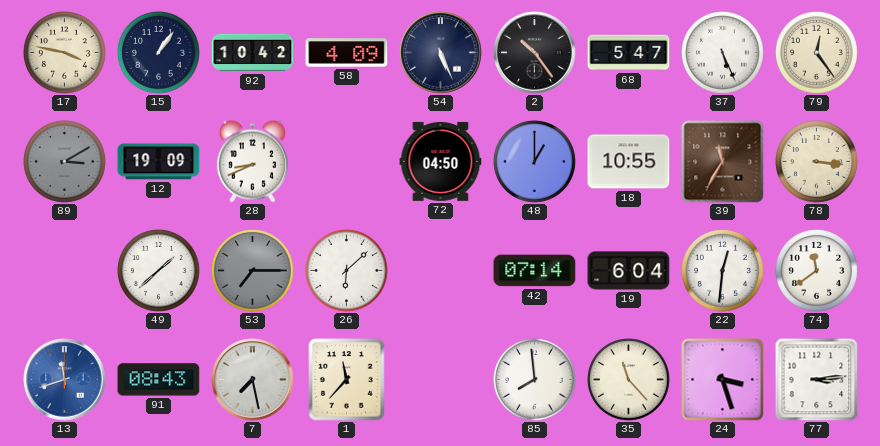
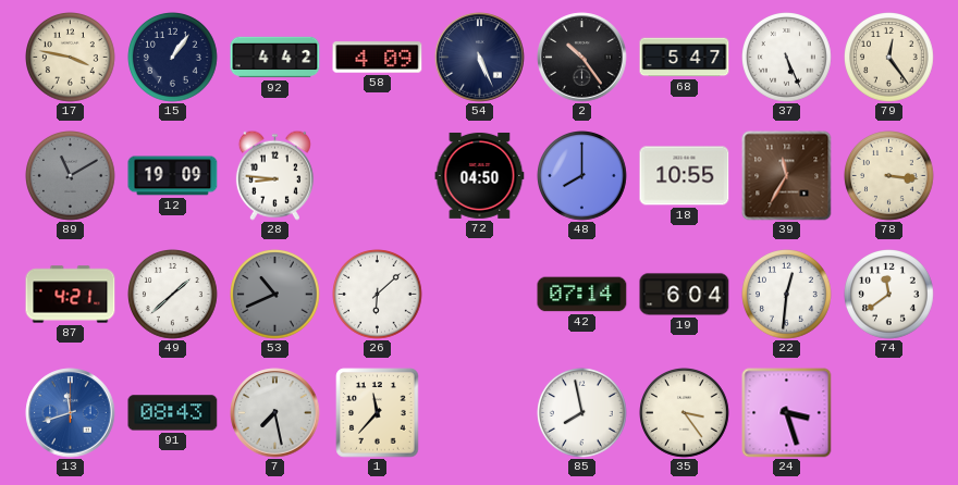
92: 10:42 -> 4:42 (275, 58)
89: 3:10 -> 11:10 (71, 176)
28: 8:41 -> 8:46 (274, 175)
48: 1:00 -> 8:00 (582, 176)
87: none -> 4:21 (71, 295)
53: 7:15 -> 10:41 (275, 295)
85: 7:59 -> 7:58 (582, 413)
35: 11:23 -> 3:24 (685, 413)
77: 3:14 -> none (816, 379)
